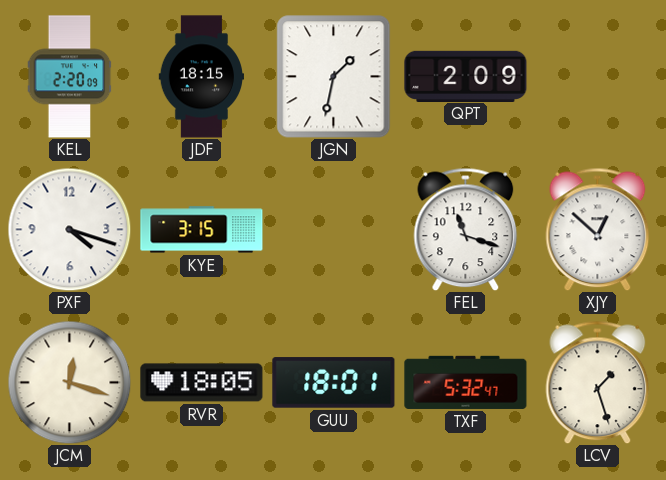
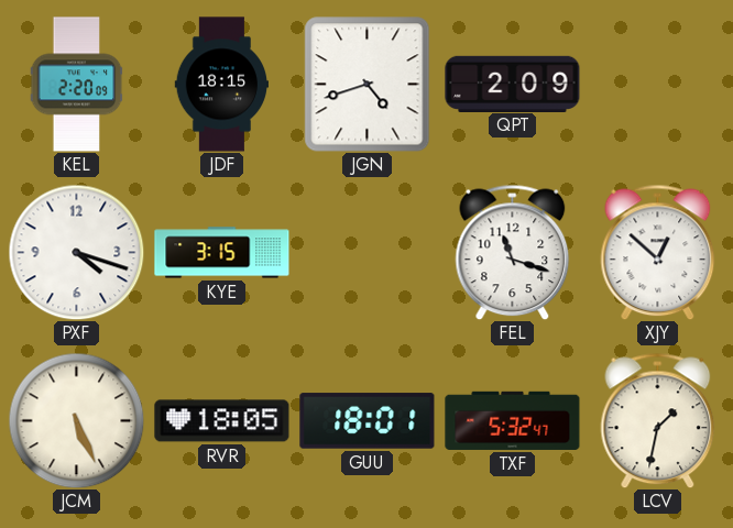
JGN: 1:32 -> 4:42 (368, 85)
JCM: 12:18 -> 5:26 (76, 420)
LCV: 1:27 -> 1:32 (658, 420)
